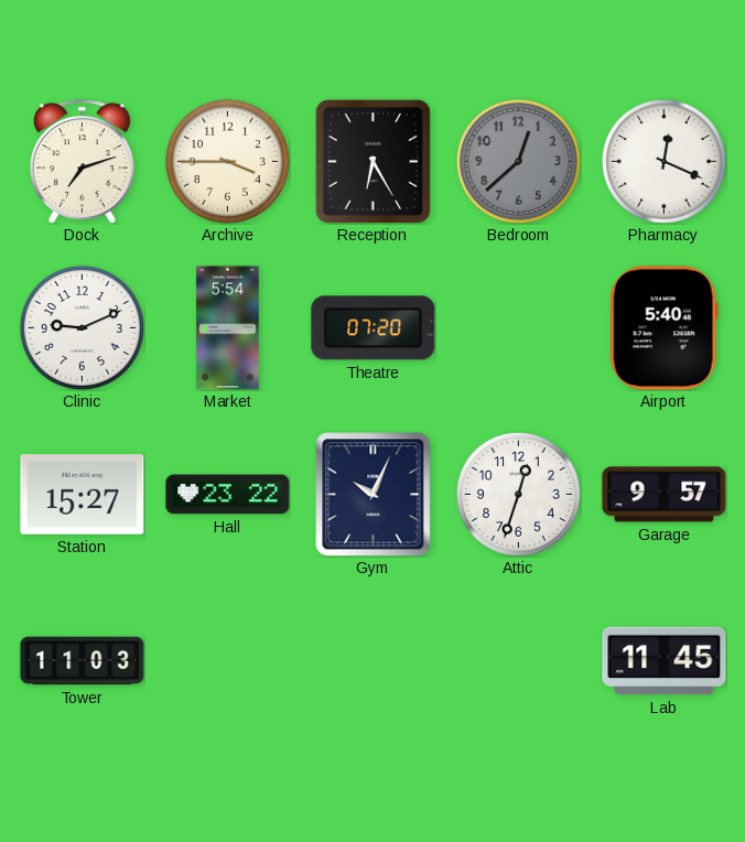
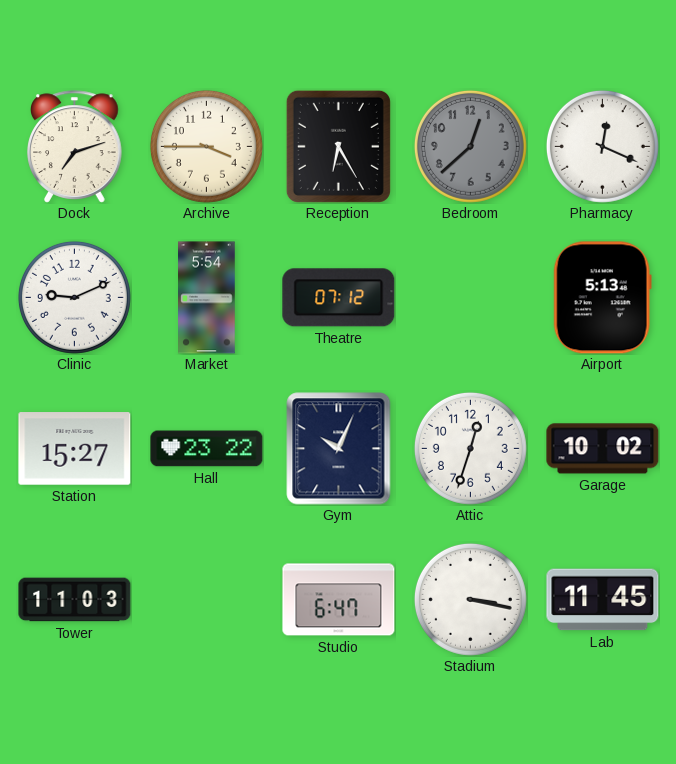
Theatre: 07:20 -> 07:12 (339, 298)
Airport: 5:40 -> 5:13 (602, 298)
Garage: 9:57 -> 10:02 (603, 449)
Studio: none -> 6:47 (339, 600)
Stadium: none -> 3:17 (470, 599)
